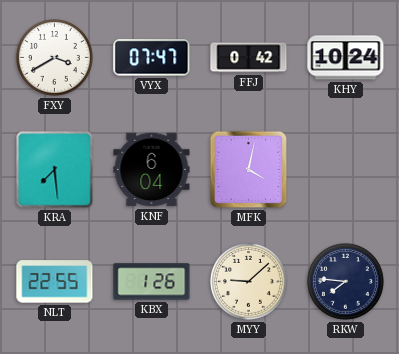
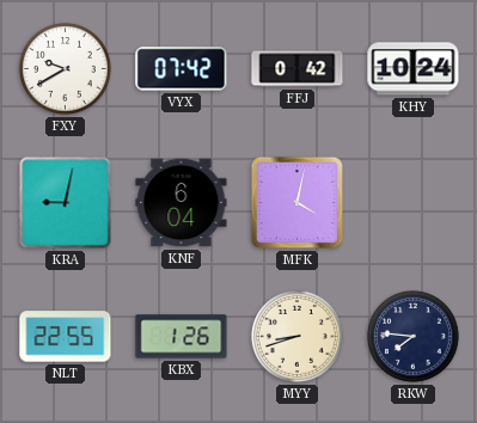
FXY: 3:40 -> 9:40 (65, 68)
VYX: 07:47 -> 07:42 (182, 69)
KRA: 7:29 -> 9:02 (66, 203)
MYY: 9:08 -> 8:42 (296, 336)
